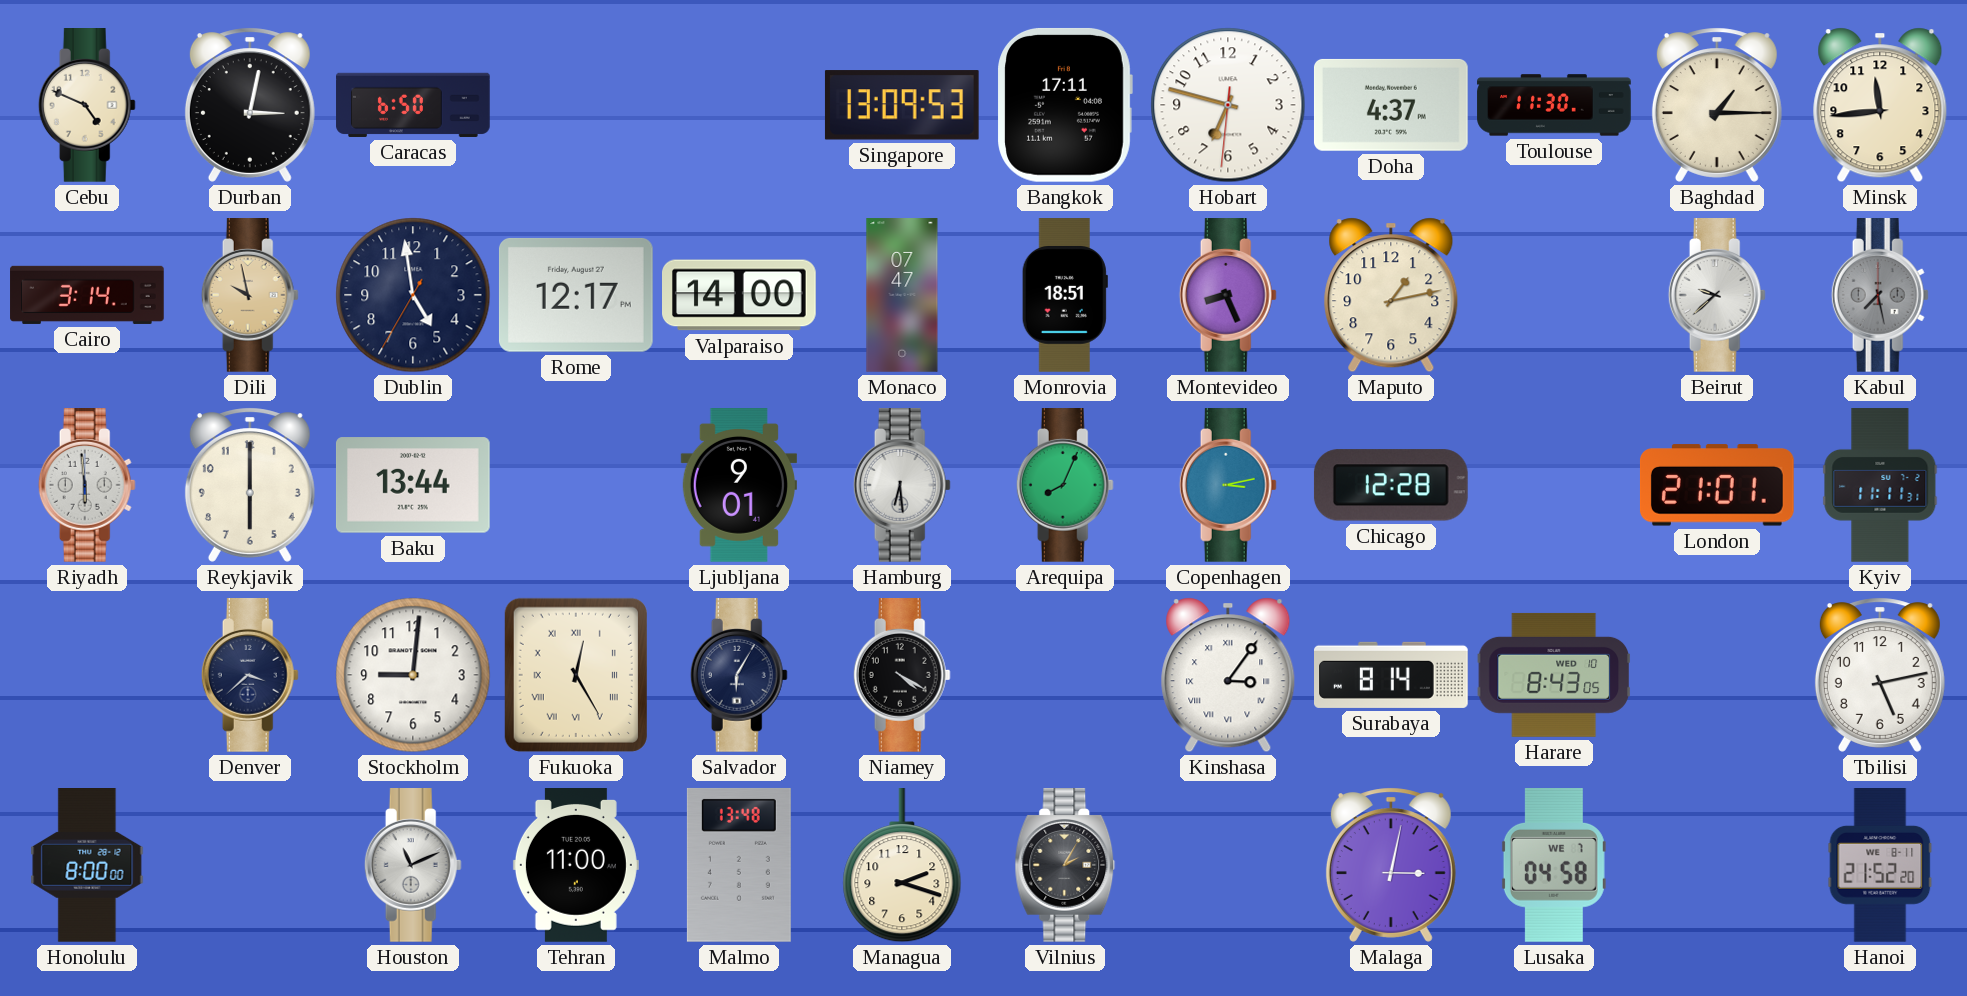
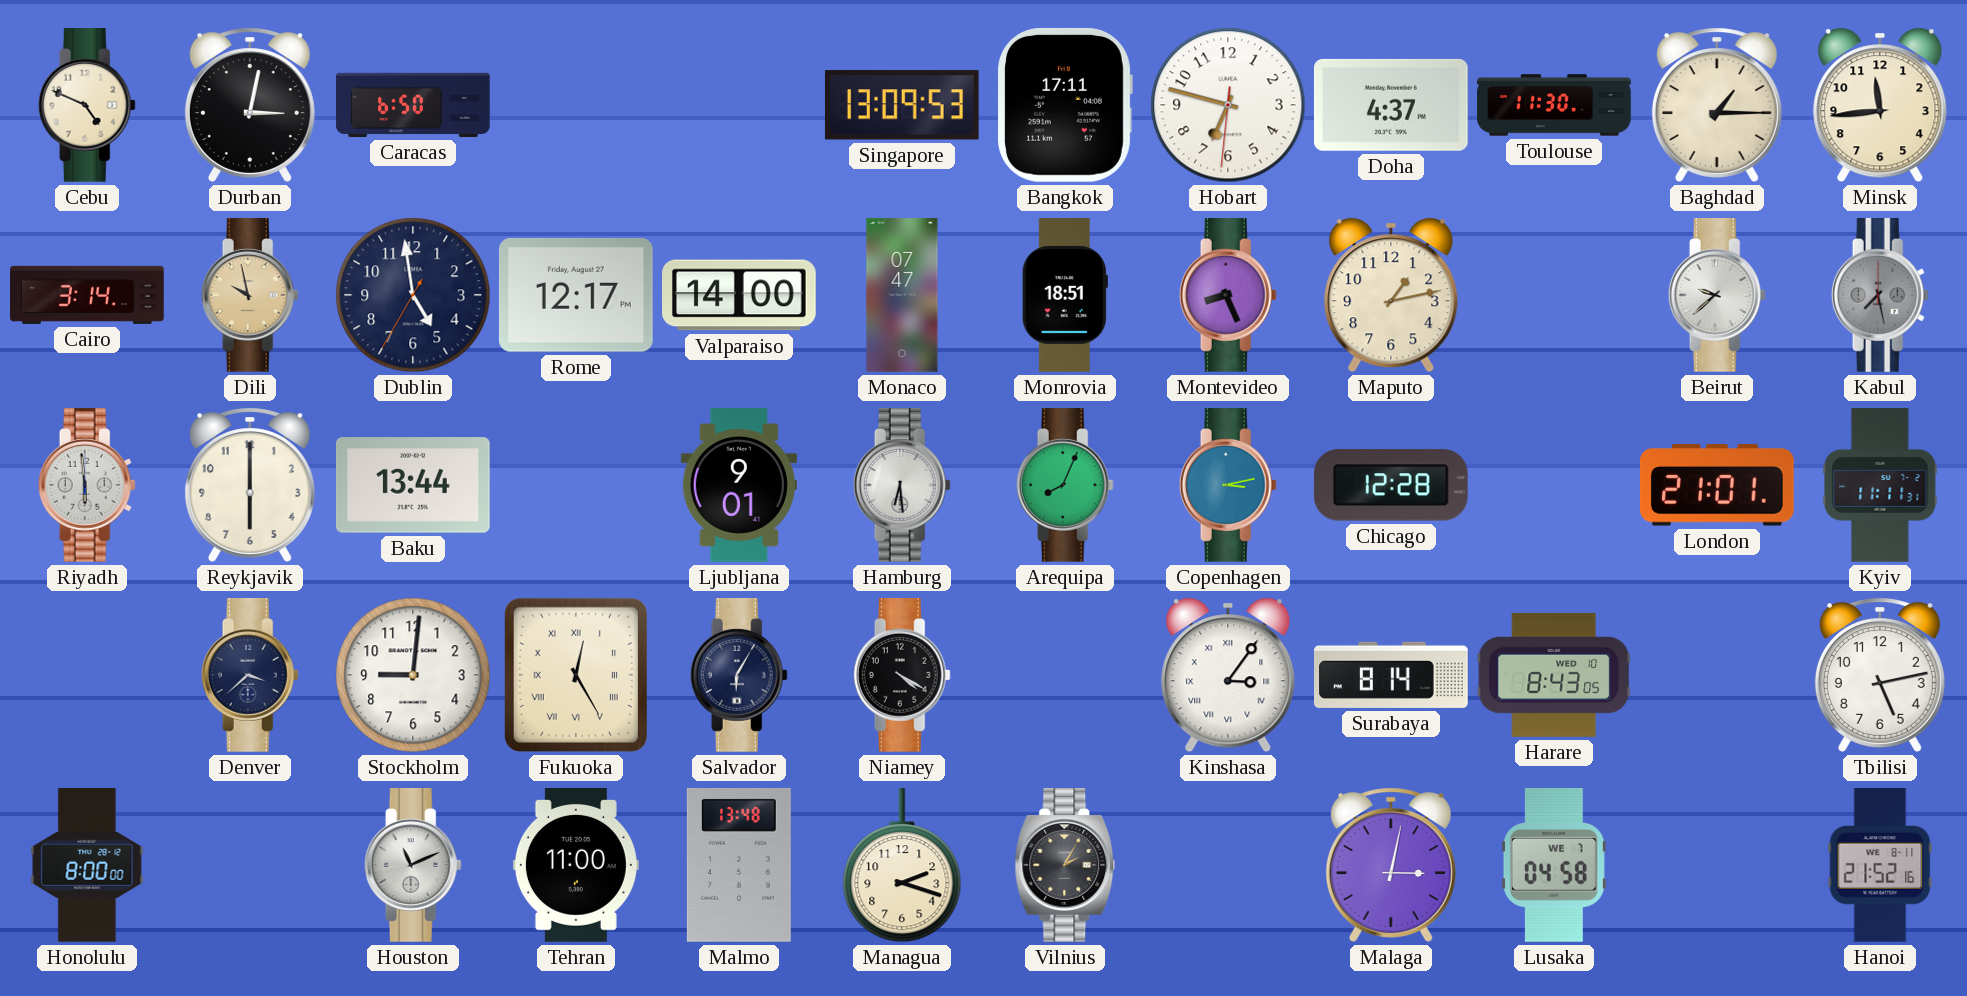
Hanoi: 21:52:20 -> 21:52:16 (1880, 866)
